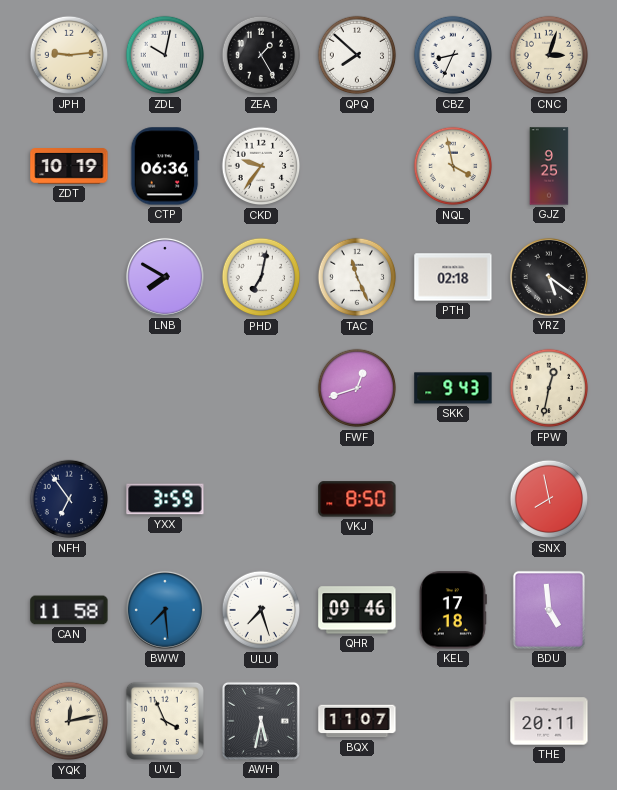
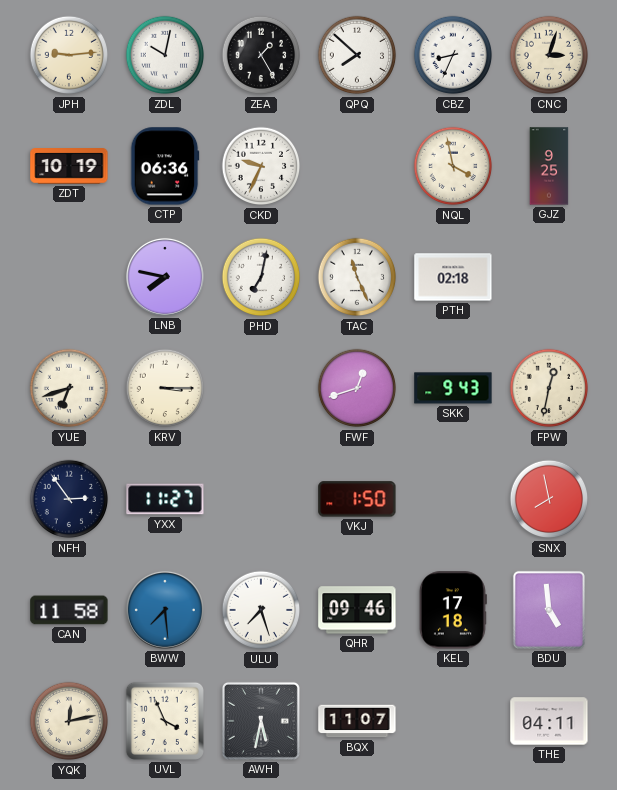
CKD: 9:36 -> 9:34 (261, 166)
LNB: 7:50 -> 7:47 (165, 277)
YRZ: 5:21 -> none (549, 277)
YUE: none -> 6:42 (69, 388)
KRV: none -> 3:15 (165, 388)
NFH: 6:54 -> 2:54 (69, 499)
YXX: 3:59 -> 11:27 (165, 499)
VKJ: 8:50 -> 1:50 (357, 499)
THE: 20:11 -> 04:11 (549, 721)
